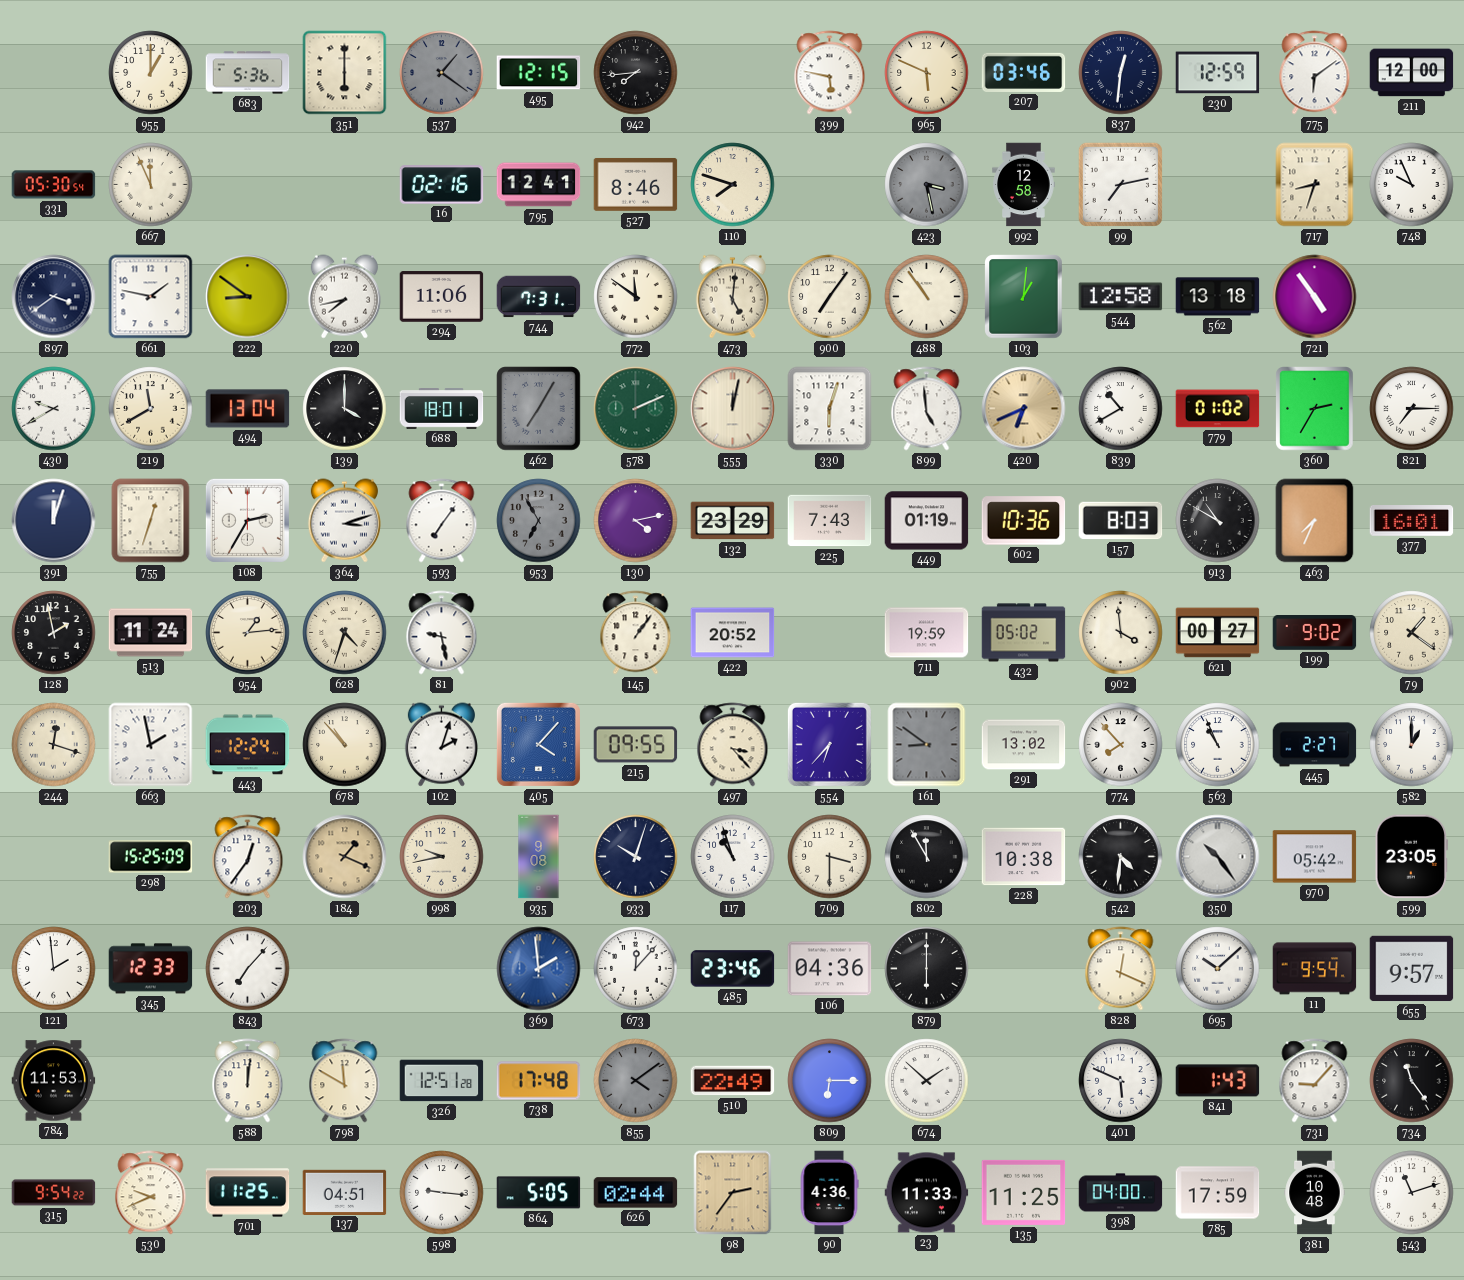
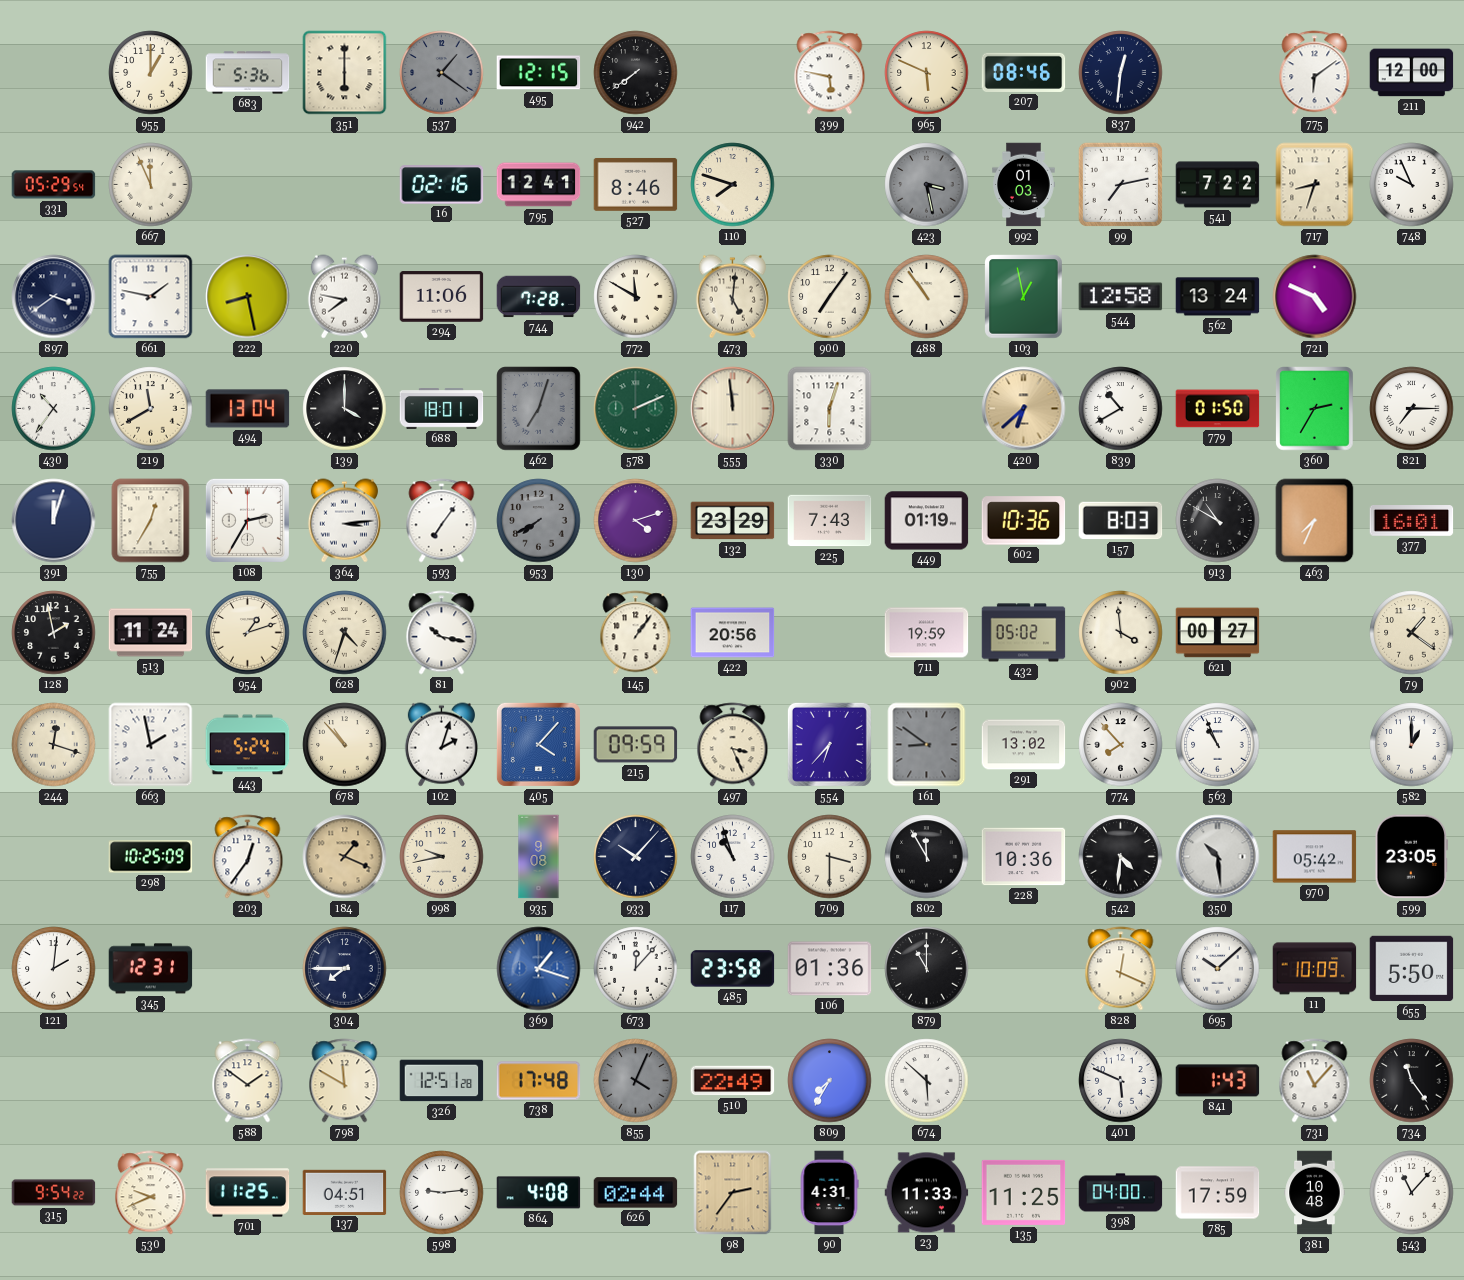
942: 7:44 -> 7:39 (636, 73)
207: 03:46 -> 08:46 (1024, 72)
230: 12:59 -> none (1218, 73)
331: 05:30 -> 05:29 (54, 185)
992: 12:58 -> 01:03 (1024, 185)
541: none -> 7:22 (1218, 185)
222: 8:51 -> 8:28 (248, 297)
220: 7:43 -> 7:47 (344, 297)
744: 7:31 -> 7:28 (539, 297)
772: 11:51 -> 11:50 (636, 297)
103: 1:01 -> 12:58 (1024, 297)
562: 13:18 -> 13:24 (1218, 297)
721: 4:54 -> 4:49 (1315, 297)
430: 9:40 -> 10:36 (54, 409)
462: 7:05 -> 7:03 (539, 409)
555: 12:02 -> 11:59 (733, 409)
899: 4:59 -> none (927, 409)
420: 6:41 -> 6:38 (1024, 409)
779: 01:02 -> 01:50 (1218, 409)
755: 12:33 -> 12:35 (151, 521)
364: 3:12 -> 3:14 (344, 521)
953: 6:55 -> 7:40 (539, 521)
130: 4:13 -> 4:12 (636, 521)
954: 1:14 -> 1:12 (248, 633)
81: 9:28 -> 10:17 (442, 633)
422: 20:52 -> 20:56 (733, 633)
199: 9:02 -> none (1315, 633)
443: 12:24 -> 5:24 (248, 745)
215: 09:55 -> 09:59 (636, 745)
497: 3:23 -> 3:26 (733, 745)
445: 2:27 -> none (1315, 745)
298: 15:25 -> 10:25 (151, 857)
933: 10:03 -> 10:07 (636, 857)
228: 10:38 -> 10:36 (1024, 857)
350: 10:24 -> 10:29 (1218, 857)
121: 1:59 -> 2:01 (54, 969)
345: 12:33 -> 12:31 (151, 969)
843: 7:07 -> none (248, 969)
304: none -> 7:45 (345, 969)
369: 1:59 -> 1:18 (539, 969)
485: 23:46 -> 23:58 (733, 969)
106: 04:36 -> 01:36 (830, 969)
879: 6:00 -> 11:00 (927, 969)
11: 9:54 -> 10:09 (1315, 969)
655: 9:57 -> 5:50 (1412, 969)
784: 11:53 -> none (54, 1081)
588: 12:01 -> 1:51 (248, 1081)
855: 4:09 -> 4:04 (636, 1081)
809: 6:15 -> 7:35 (830, 1081)
674: 1:52 -> 5:52 (927, 1081)
731: 9:07 -> 11:07 (1315, 1081)
598: 9:16 -> 9:14 (442, 1193)
864: 5:05 -> 4:08 (539, 1193)
90: 4:36 -> 4:31 (829, 1193)
543: 11:12 -> 11:07 (1412, 1193)
